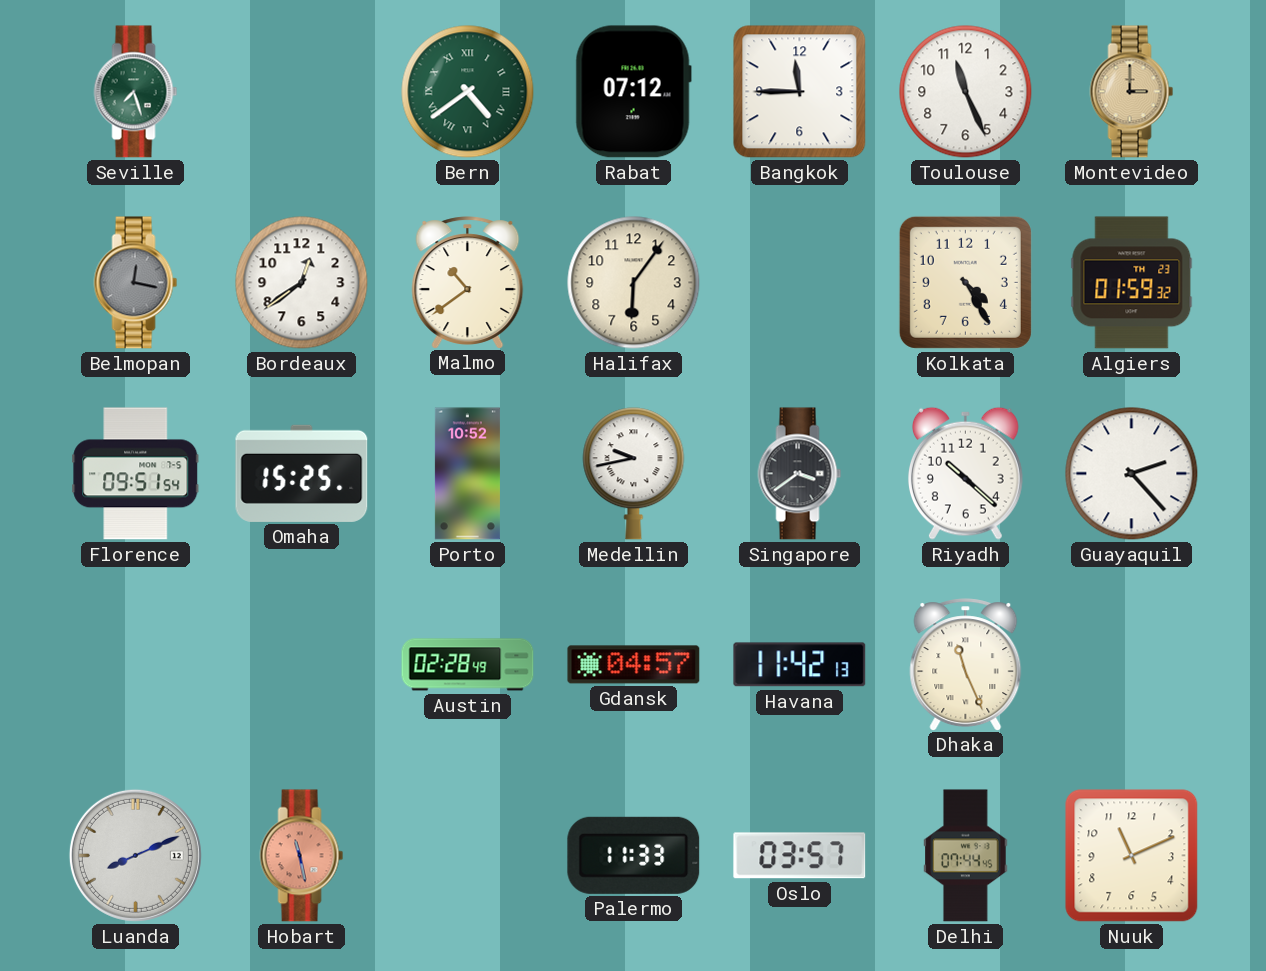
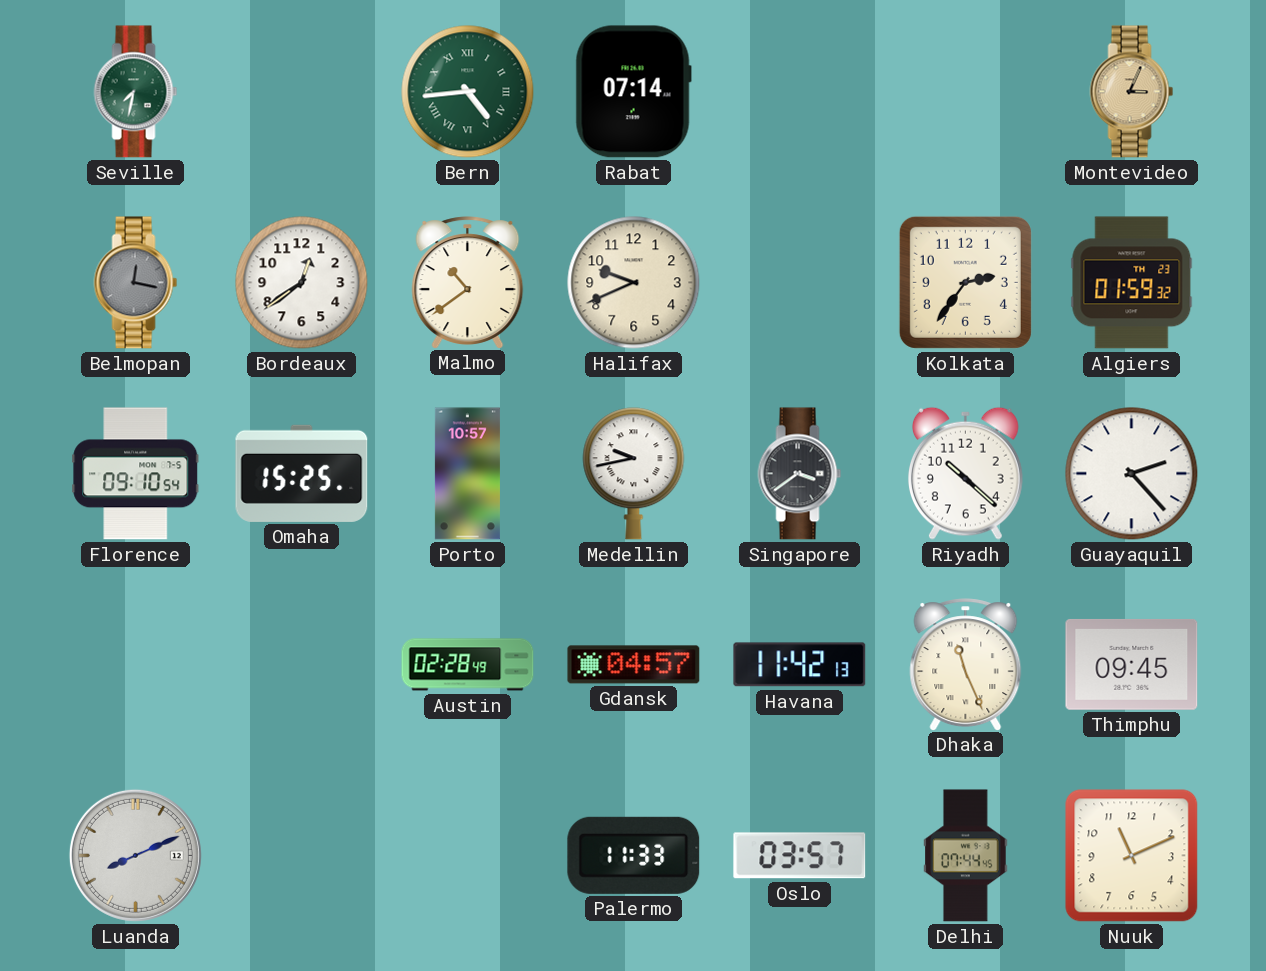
Seville: 7:27 -> 7:32 (136, 92)
Bern: 4:39 -> 4:44 (468, 92)
Rabat: 07:12 -> 07:14 (633, 92)
Bangkok: 11:45 -> none (800, 92)
Toulouse: 11:26 -> none (966, 92)
Montevideo: 3:00 -> 3:04 (1132, 92)
Halifax: 6:06 -> 9:41 (634, 283)
Kolkata: 4:25 -> 2:36 (965, 282)
Florence: 09:51 -> 09:10 (136, 474)
Porto: 10:52 -> 10:57 (467, 474)
Thimphu: none -> 09:45 (1132, 664)
Hobart: 11:28 -> none (302, 856)
